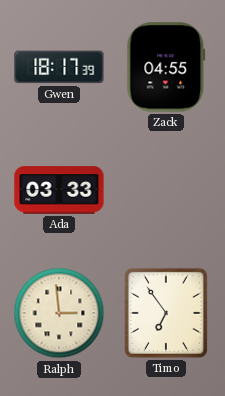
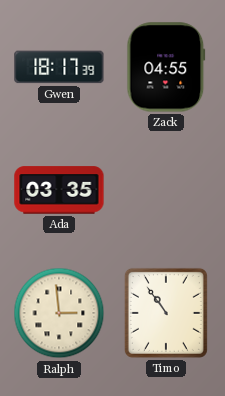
Ada: 03:33 -> 03:35 (59, 190)
Timo: 6:54 -> 10:54 (166, 313)
